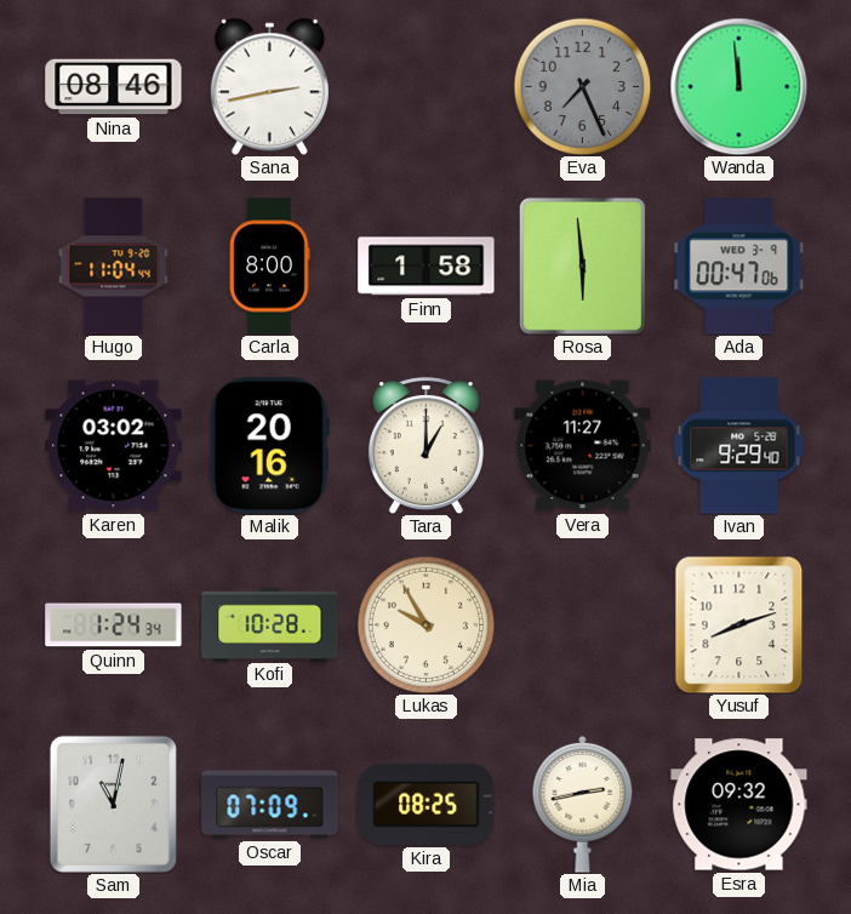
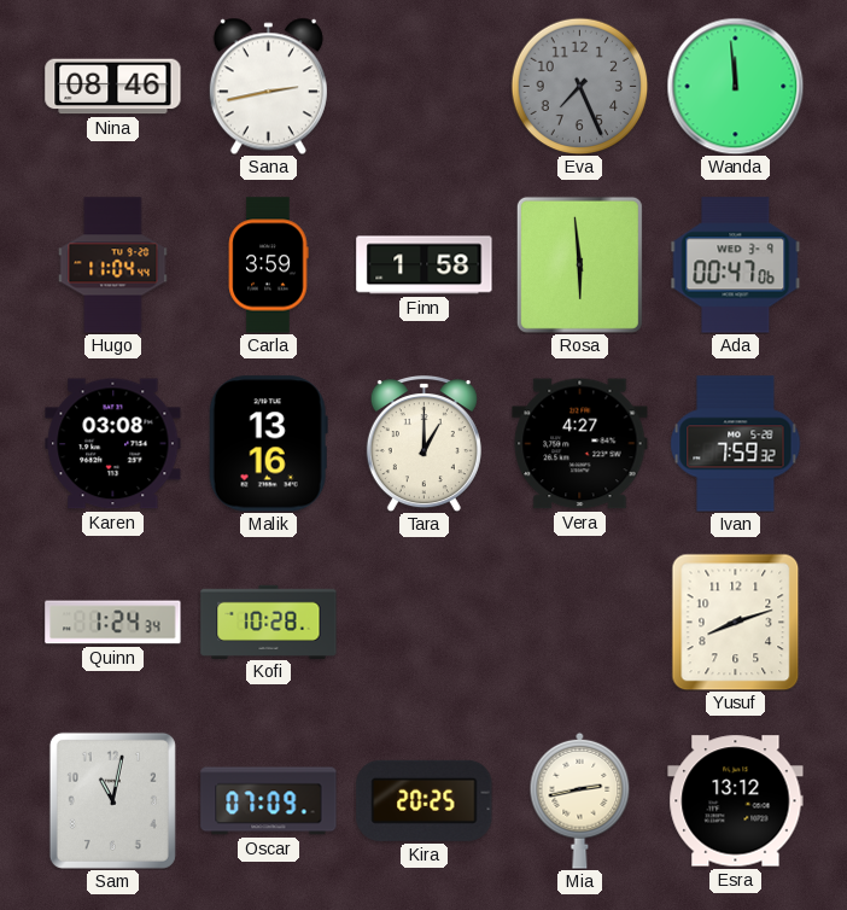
Carla: 8:00 -> 3:59 (268, 266)
Karen: 03:02 -> 03:08 (113, 444)
Malik: 20:16 -> 13:16 (268, 444)
Vera: 11:27 -> 4:27 (580, 444)
Ivan: 9:29 -> 7:59 (736, 444)
Lukas: 9:55 -> none (425, 624)
Kira: 08:25 -> 20:25 (425, 800)
Esra: 09:32 -> 13:12 (736, 801)
